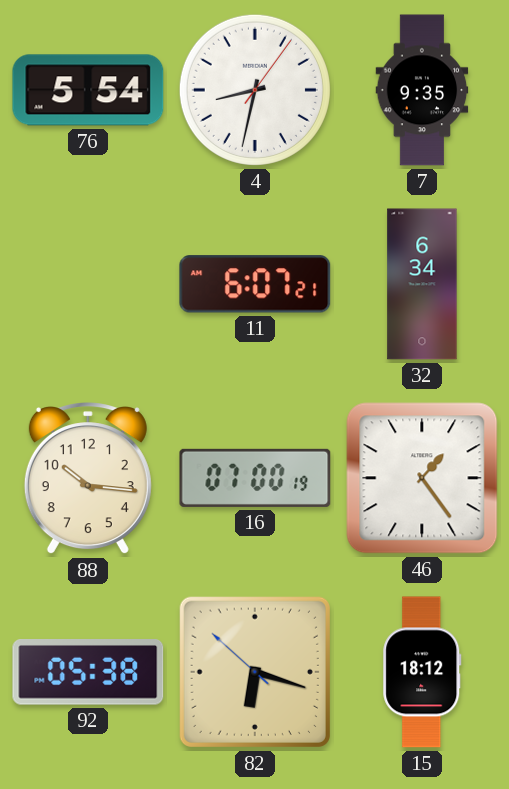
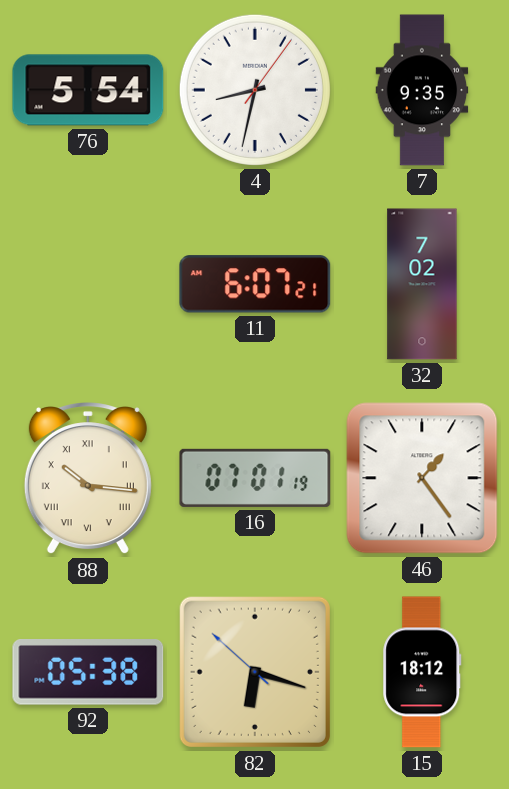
32: 6:34 -> 7:02 (422, 284)
88 numerals: Arabic -> Roman (88, 479)
16: 07:00 -> 07:01 (255, 478)
